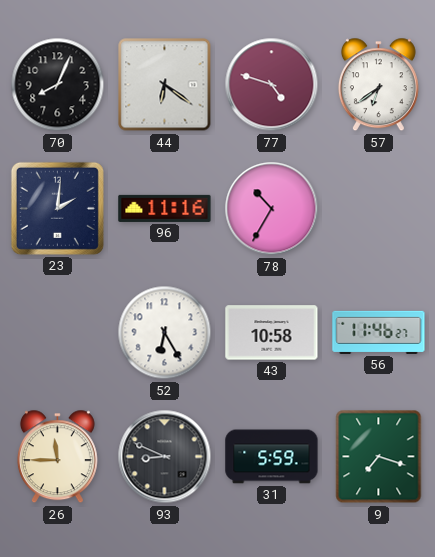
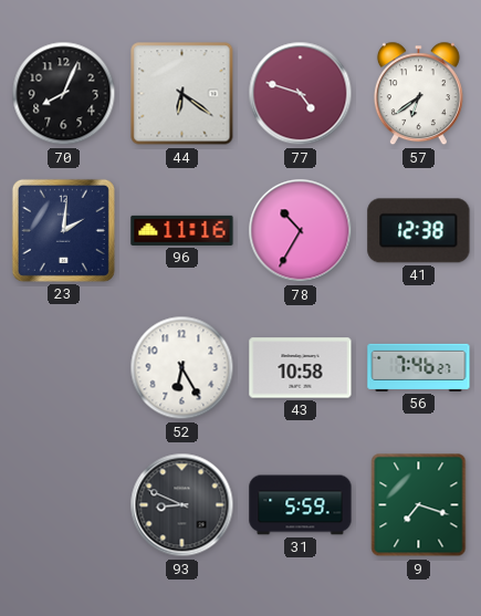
41: none -> 12:38 (419, 231)
56: 11:46 -> 7:46 (419, 367)
26: 11:45 -> none (57, 457)
